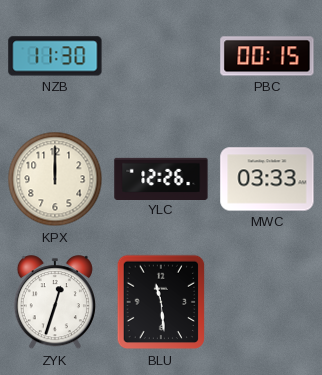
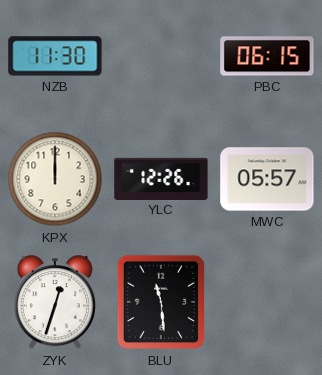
PBC: 00:15 -> 06:15 (267, 56)
MWC: 03:33 -> 05:57 (267, 179)
